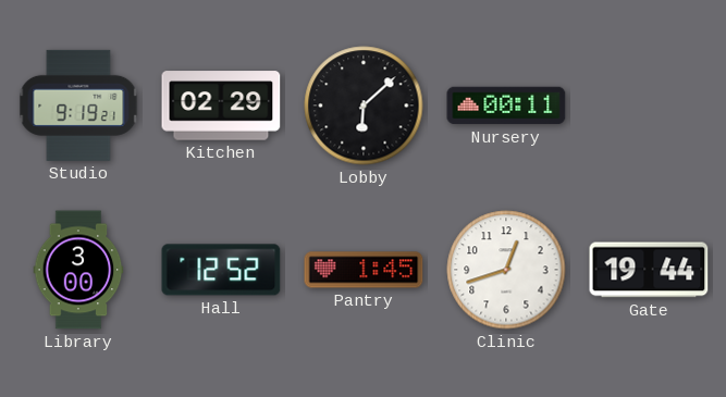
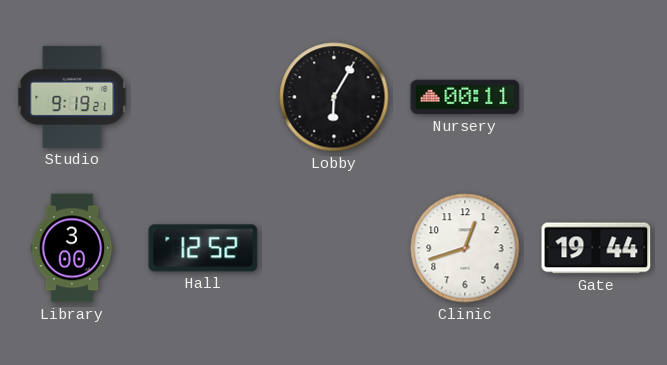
Kitchen: 02:29 -> none (221, 106)
Lobby: 6:08 -> 6:05 (334, 97)
Pantry: 1:45 -> none (364, 270)
